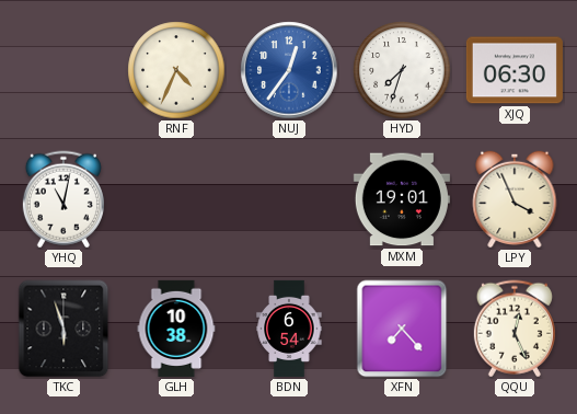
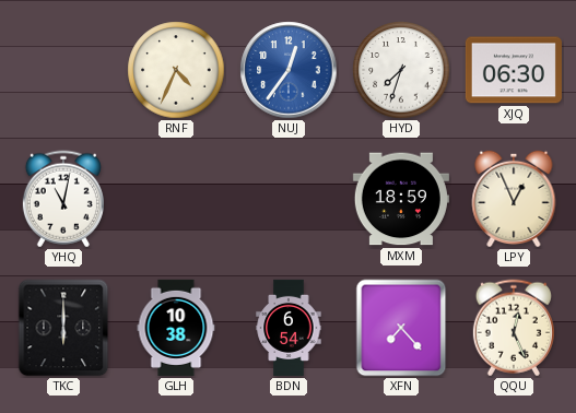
MXM: 19:01 -> 18:59 (401, 199)
LPY: 3:56 -> 12:56 (514, 199)
TKC: 5:57 -> 6:00 (63, 328)
